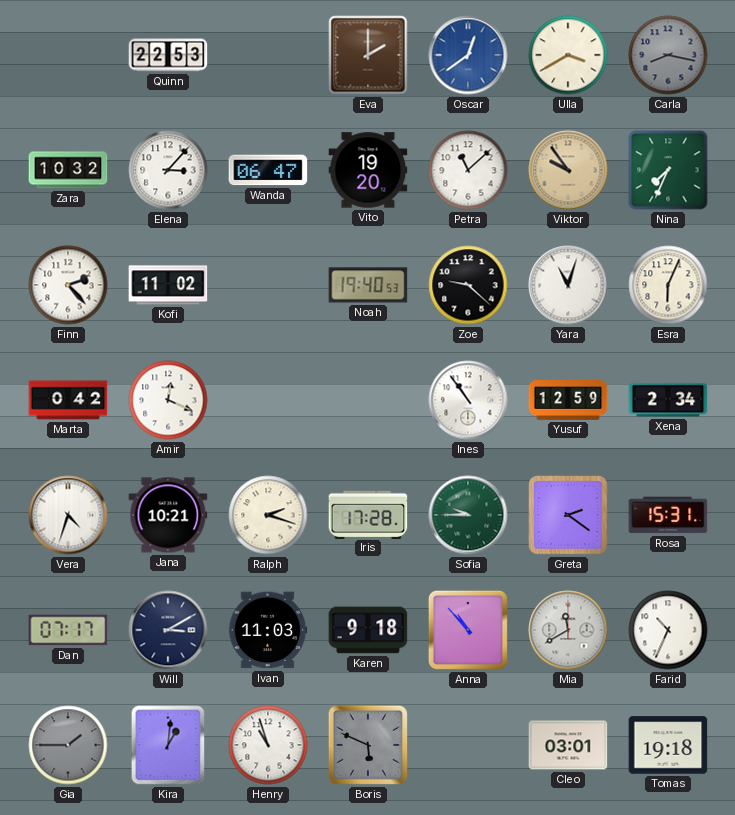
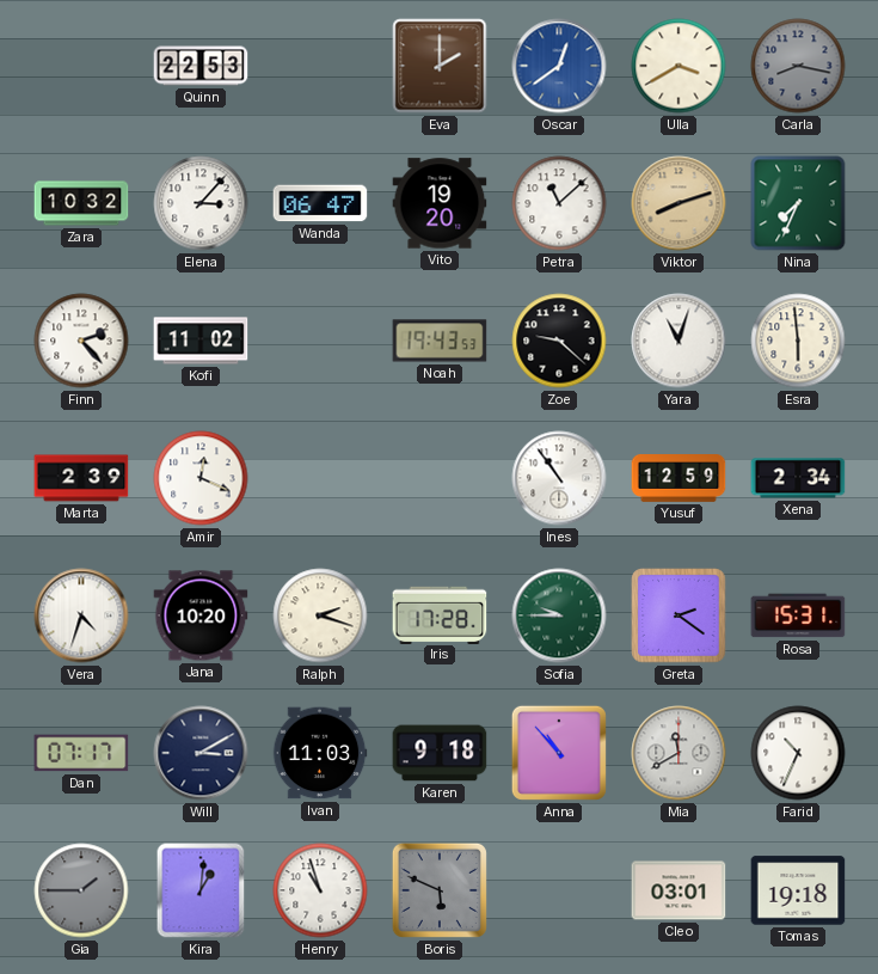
Viktor: 9:54 -> 8:12 (679, 203)
Noah: 19:40 -> 19:43 (440, 341)
Esra: 6:04 -> 5:59 (798, 341)
Marta: 0:42 -> 2:39 (81, 478)
Jana: 10:21 -> 10:20 (201, 615)
